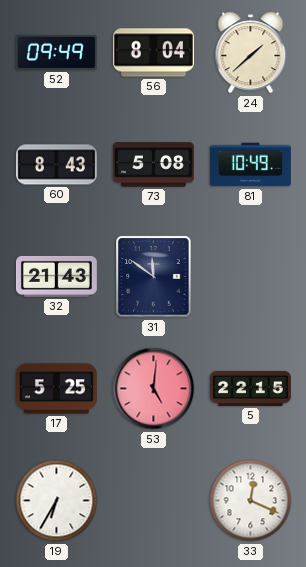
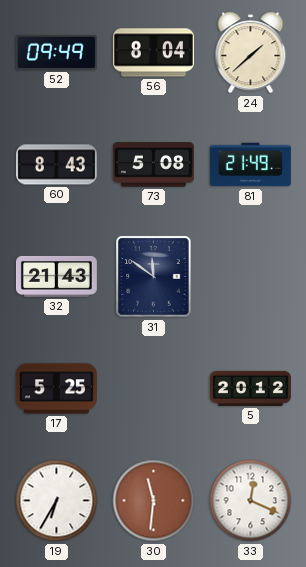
81: 10:49 -> 21:49 (250, 165)
53: 5:01 -> none (154, 389)
5: 22:15 -> 20:12 (250, 388)
30: none -> 11:31 (154, 501)
